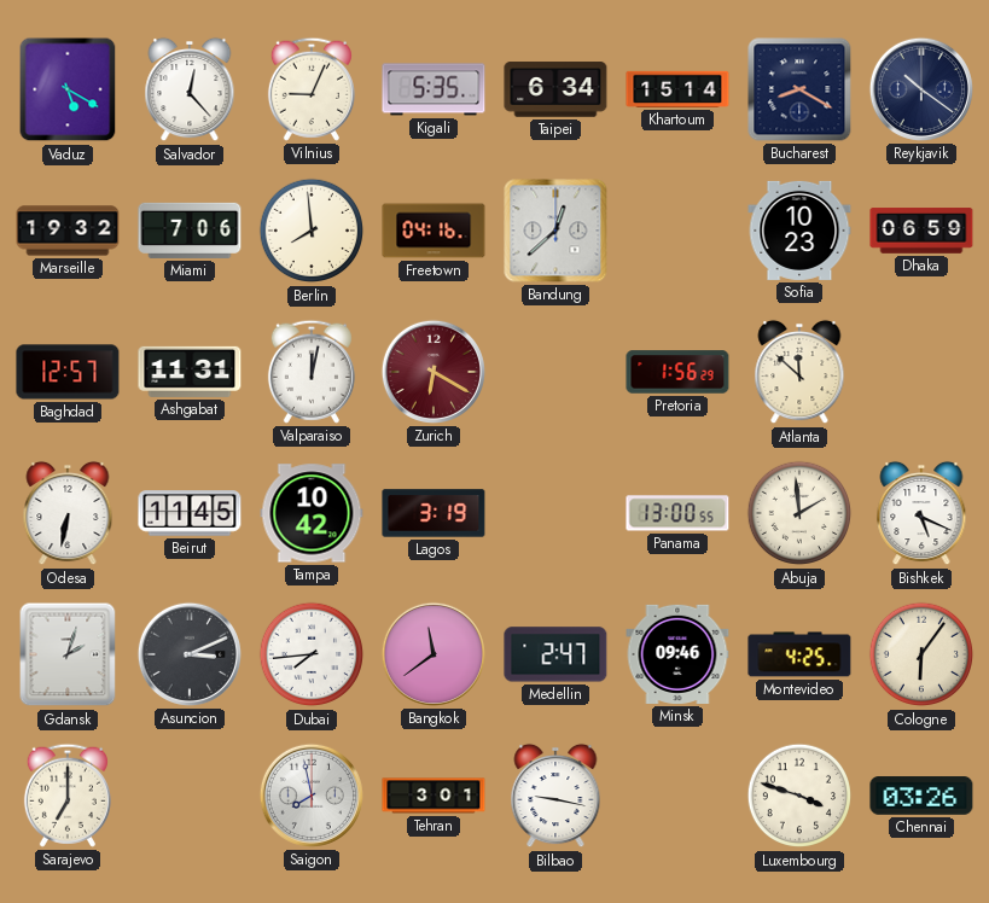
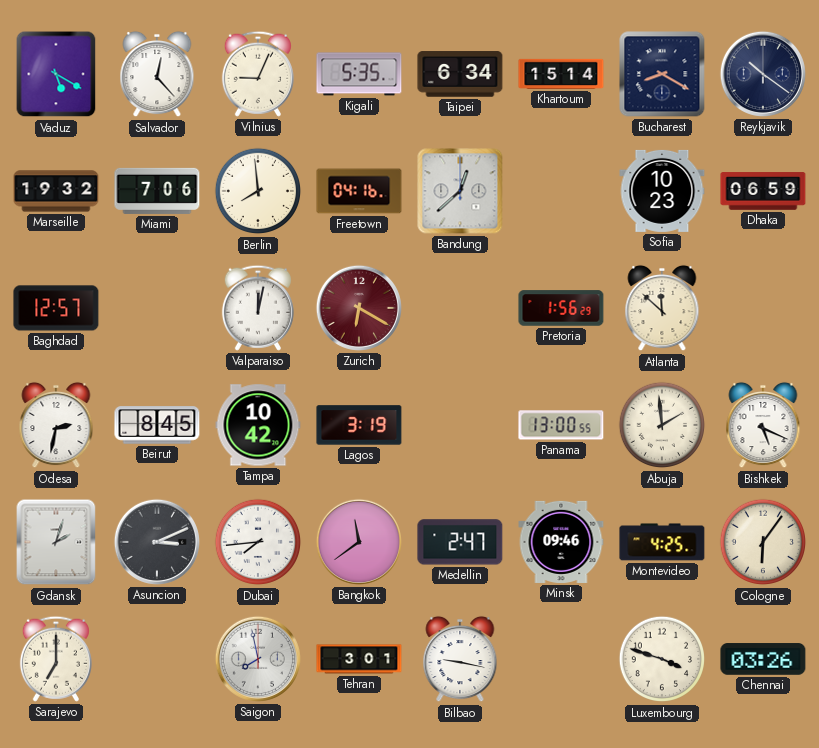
Ashgabat: 11:31 -> none (190, 372)
Odesa: 6:32 -> 2:32 (56, 425)
Beirut: 11:45 -> 8:45 (157, 425)
